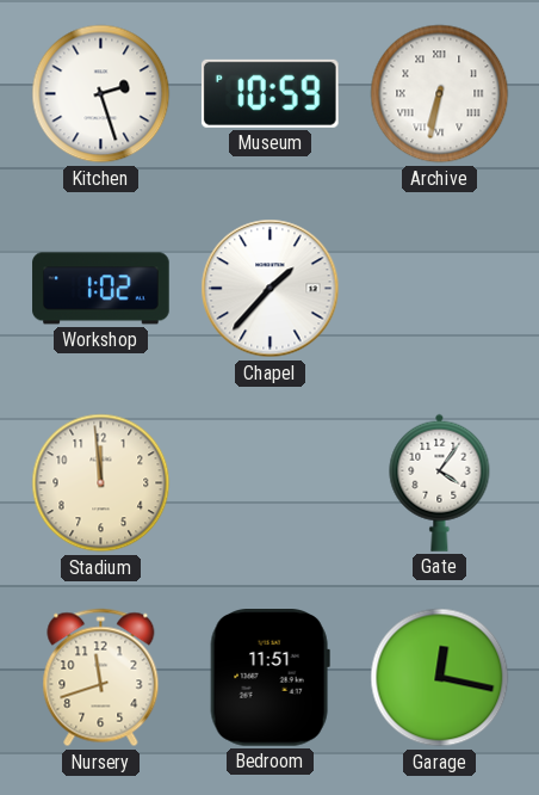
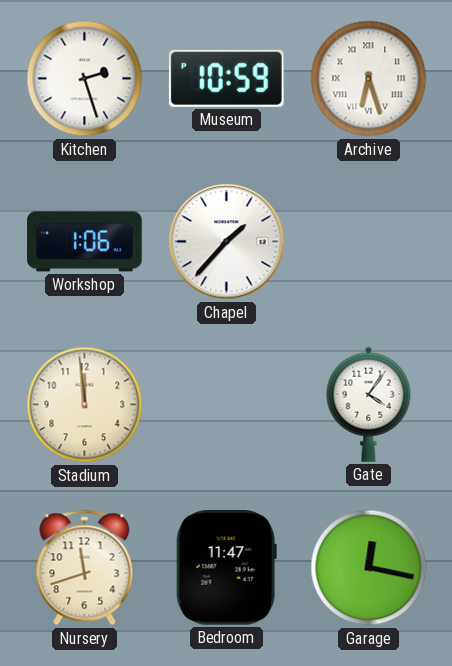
Archive: 6:32 -> 6:27 (369, 79)
Workshop: 1:02 -> 1:06 (85, 242)
Bedroom: 11:51 -> 11:47 (226, 568)
